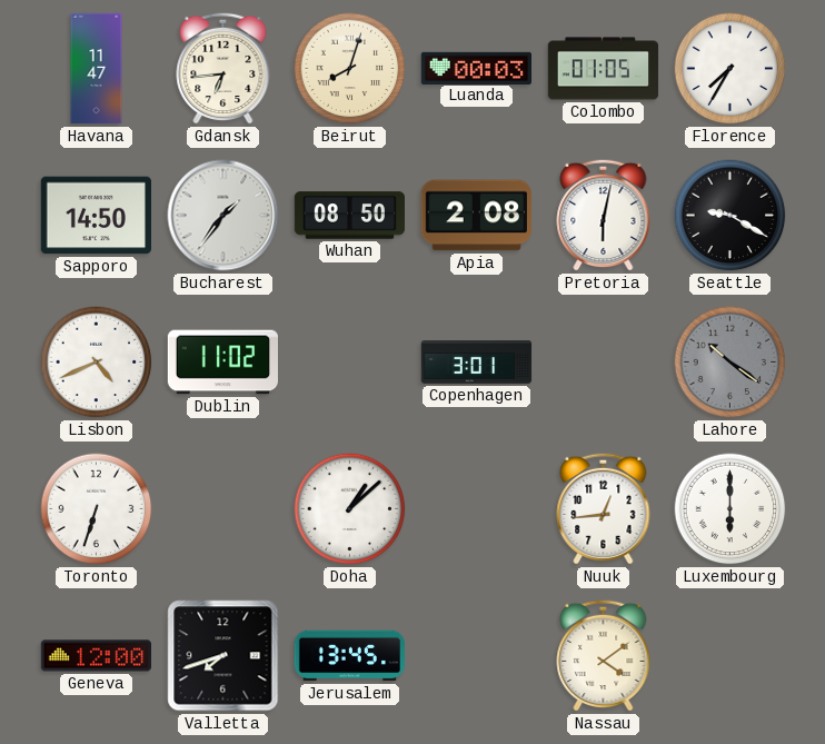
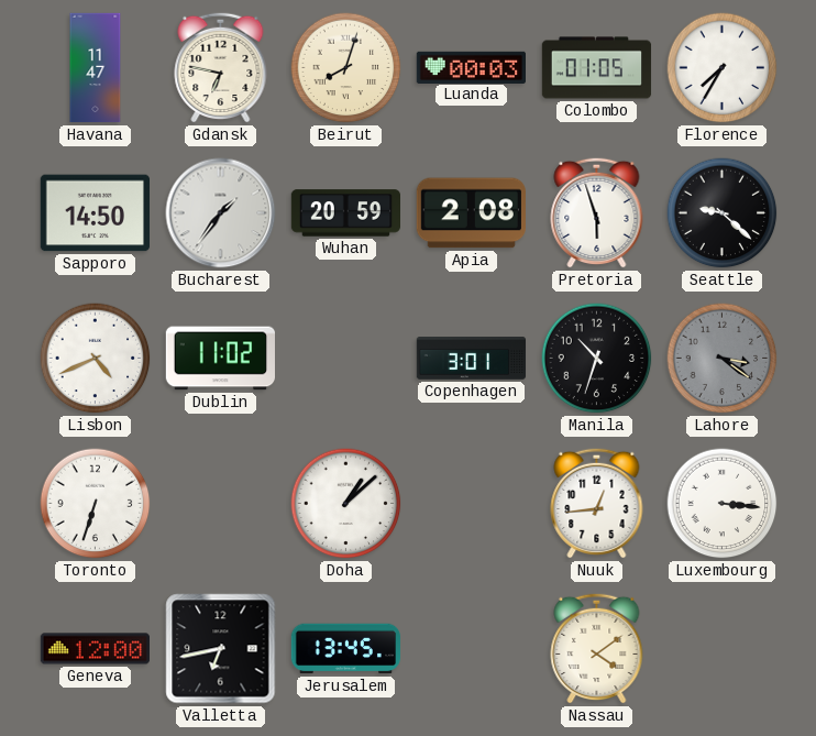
Gdansk: 6:44 -> 6:47 (221, 67)
Wuhan: 08:50 -> 20:59 (345, 213)
Pretoria: 6:02 -> 5:57 (597, 212)
Seattle: 9:20 -> 9:22 (723, 213)
Manila: none -> 10:33 (597, 359)
Lahore: 10:21 -> 3:21 (723, 359)
Luxembourg: 6:00 -> 3:16 (723, 504)
Valletta: 7:42 -> 6:43 (221, 649)
